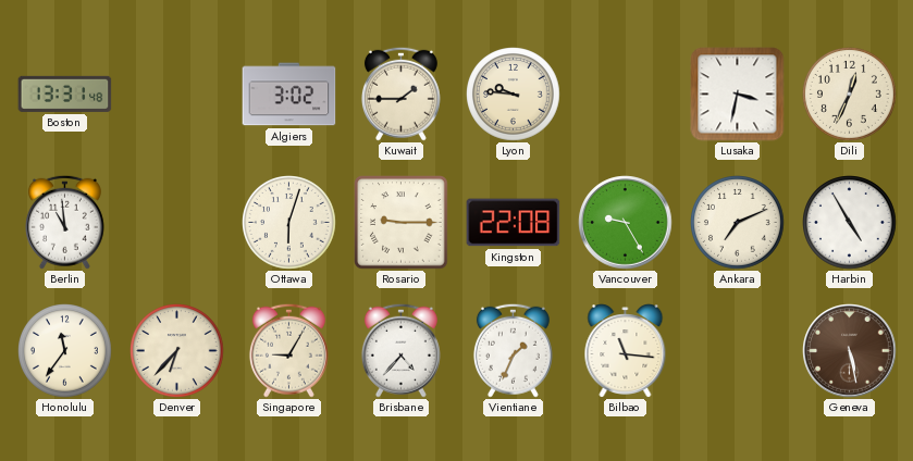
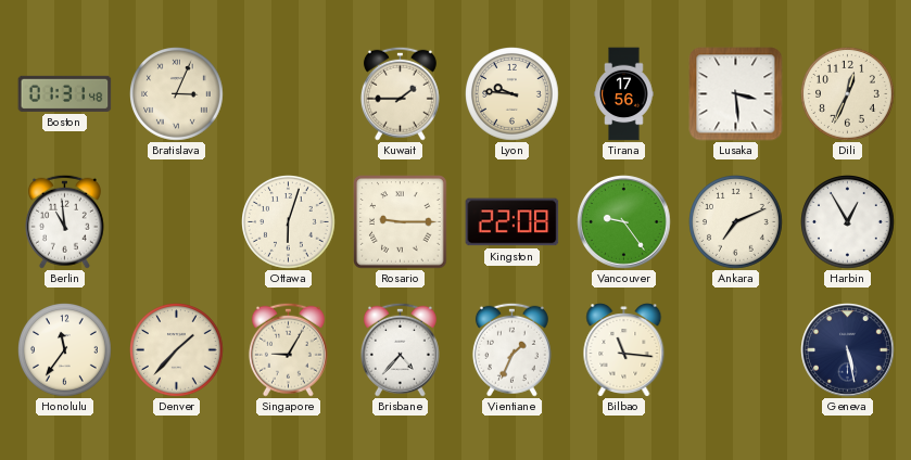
Boston: 13:31 -> 01:31 (65, 93)
Bratislava: none -> 3:04 (177, 94)
Algiers: 3:02 -> none (289, 95)
Tirana: none -> 17:56 (624, 94)
Lusaka: 3:32 -> 3:29 (736, 94)
Vancouver: 9:25 -> 9:24 (624, 222)
Harbin: 4:55 -> 12:55 (848, 222)
Denver: 6:37 -> 1:37 (177, 350)
Geneva dial: brown -> navy (848, 350)
